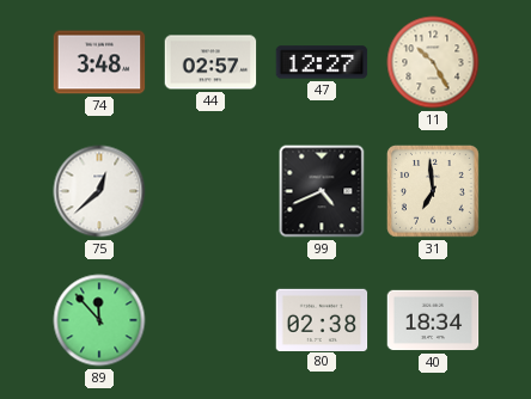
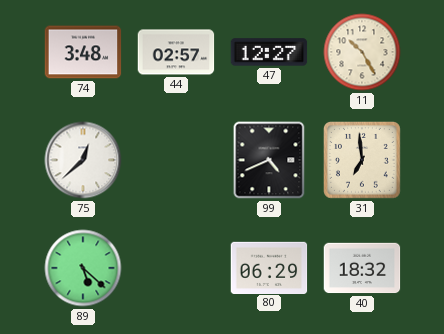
89: 11:53 -> 5:22 (83, 268)
80: 02:38 -> 06:29 (269, 267)
40: 18:34 -> 18:32 (362, 268)
